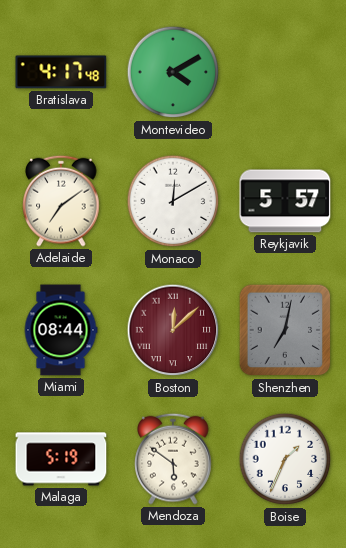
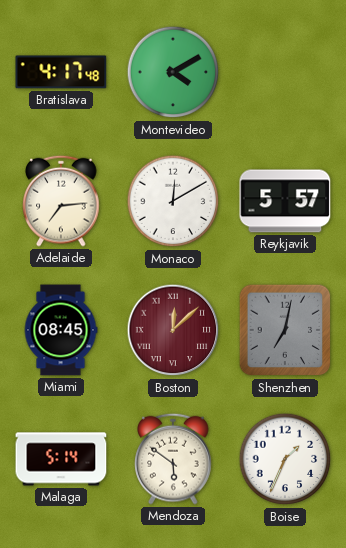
Adelaide: 7:09 -> 7:14 (61, 201)
Miami: 08:44 -> 08:45 (61, 330)
Malaga: 5:19 -> 5:14 (61, 459)
